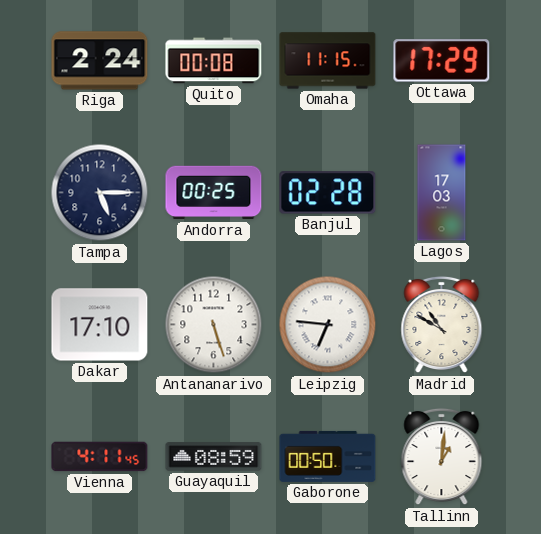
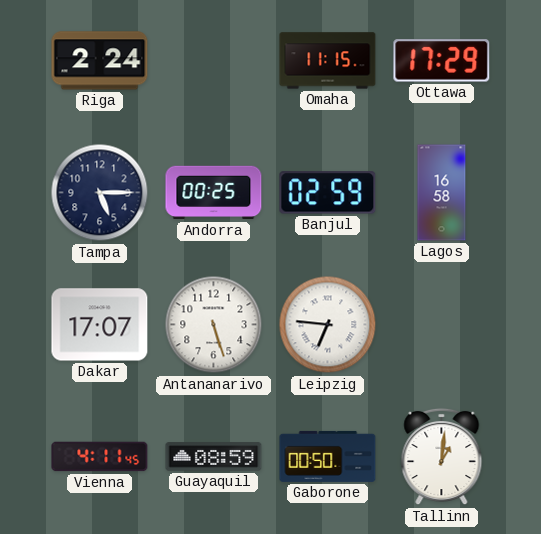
Quito: 00:08 -> none (214, 61)
Banjul: 02:28 -> 02:59 (328, 193)
Lagos: 17:03 -> 16:58 (442, 193)
Dakar: 17:10 -> 17:07 (100, 325)
Madrid: 10:50 -> none (442, 325)
